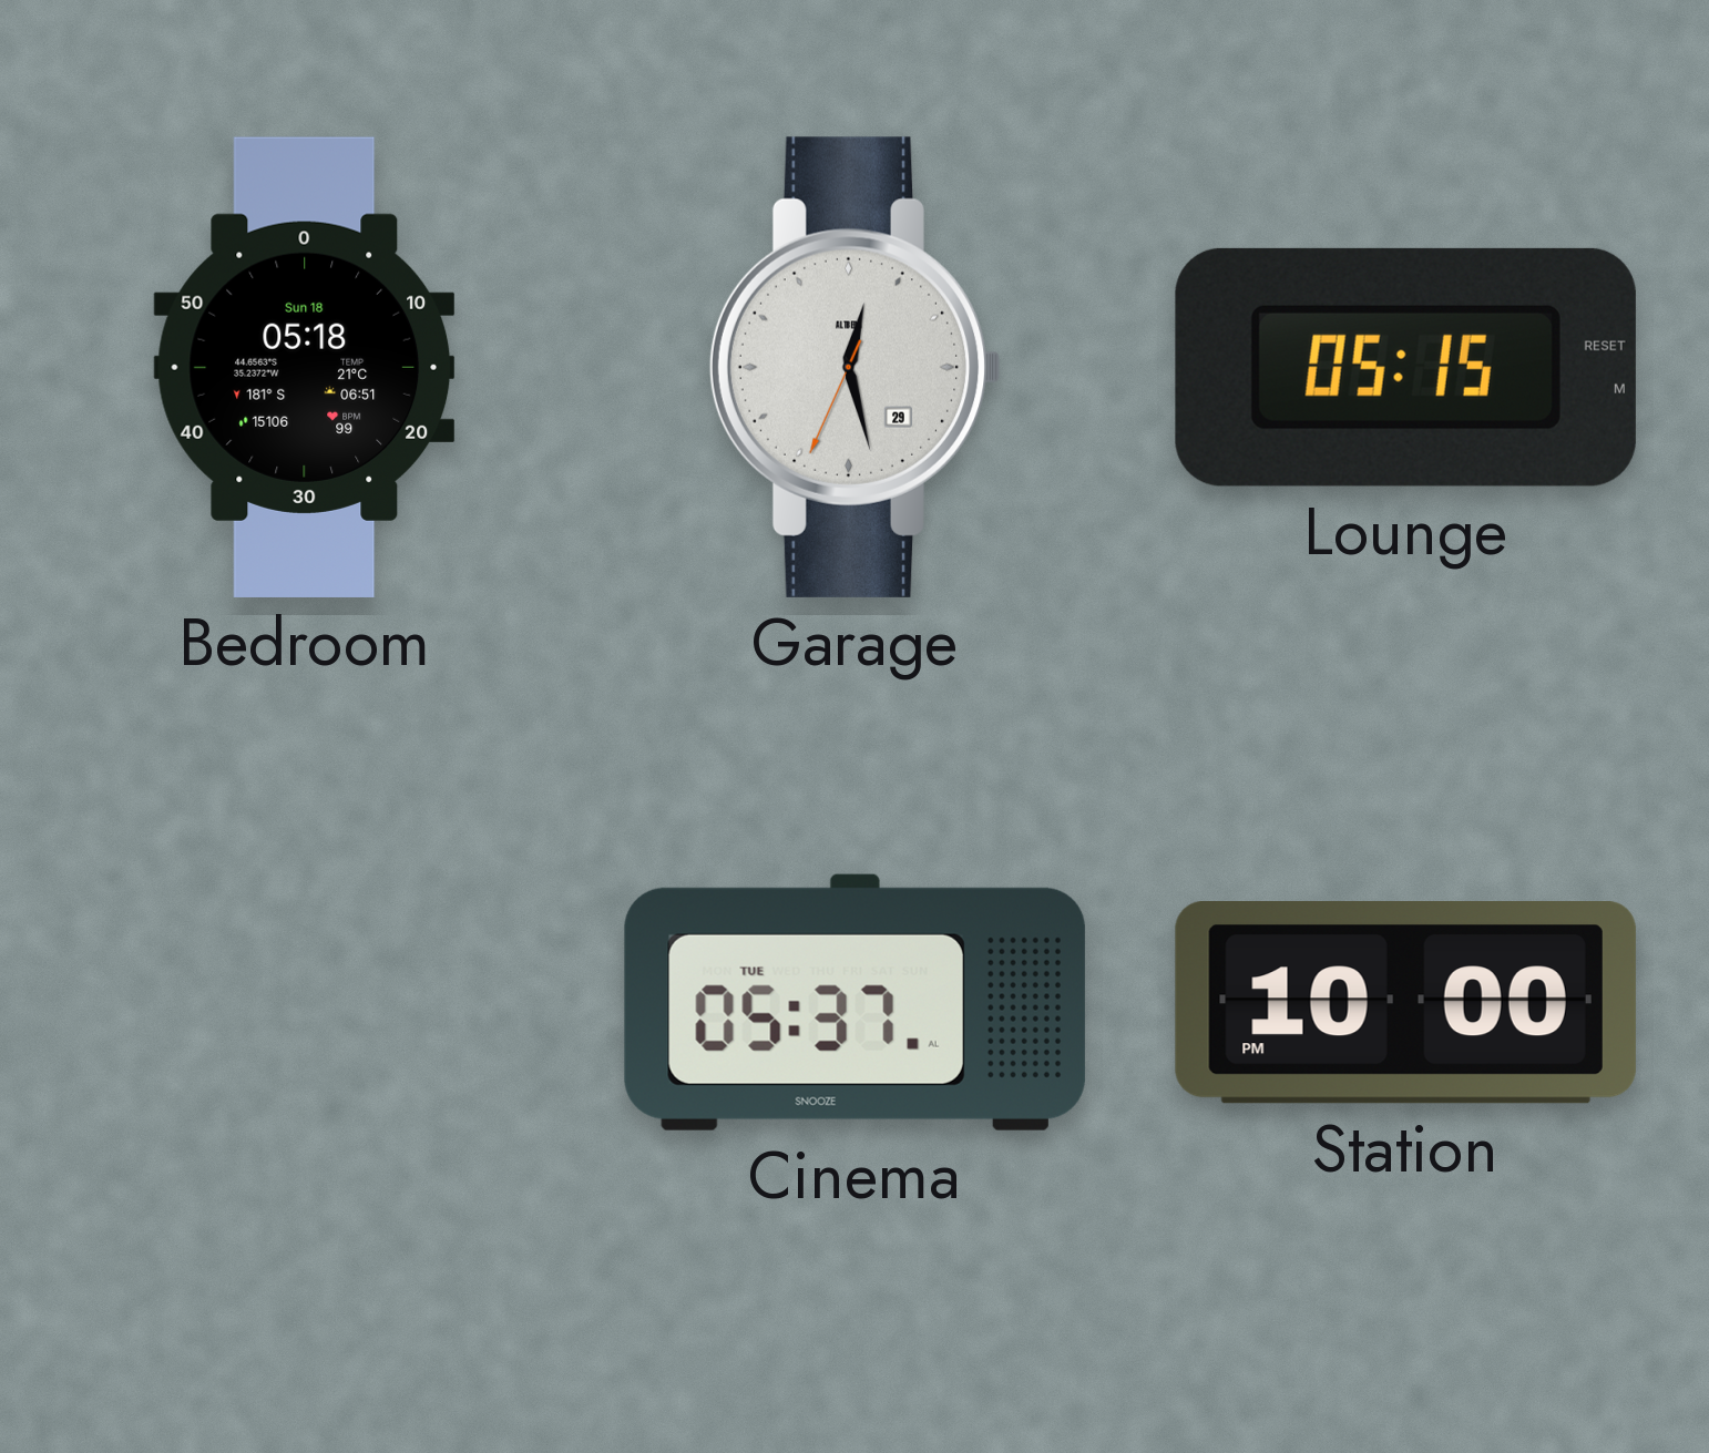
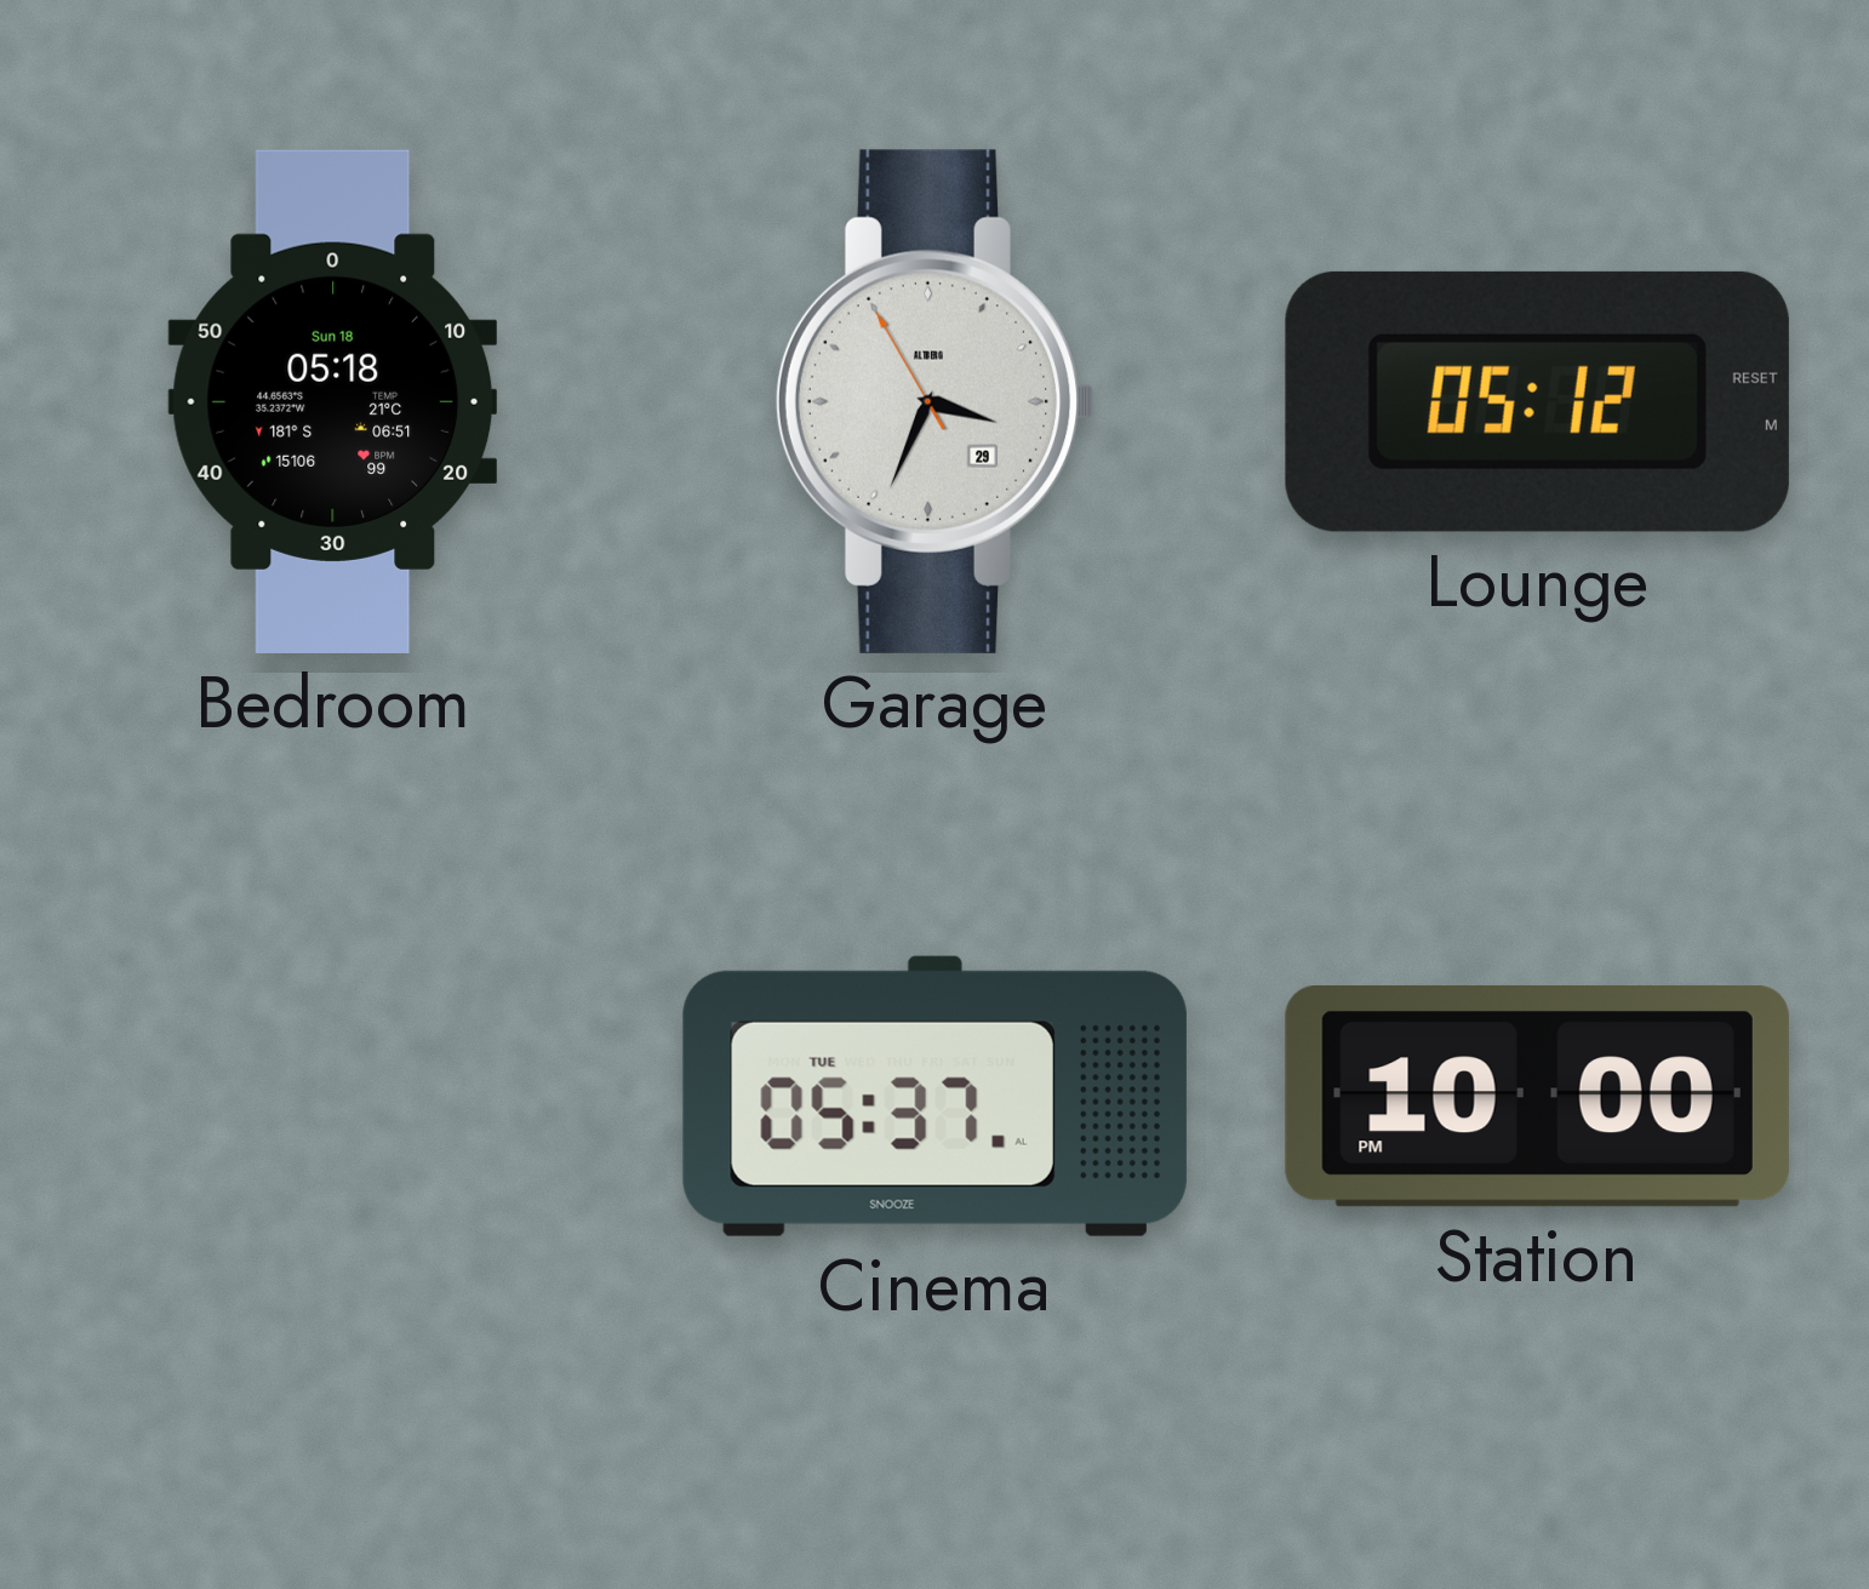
Garage: 12:27 -> 3:33 (934, 401)
Lounge: 05:15 -> 05:12 (1537, 401)
